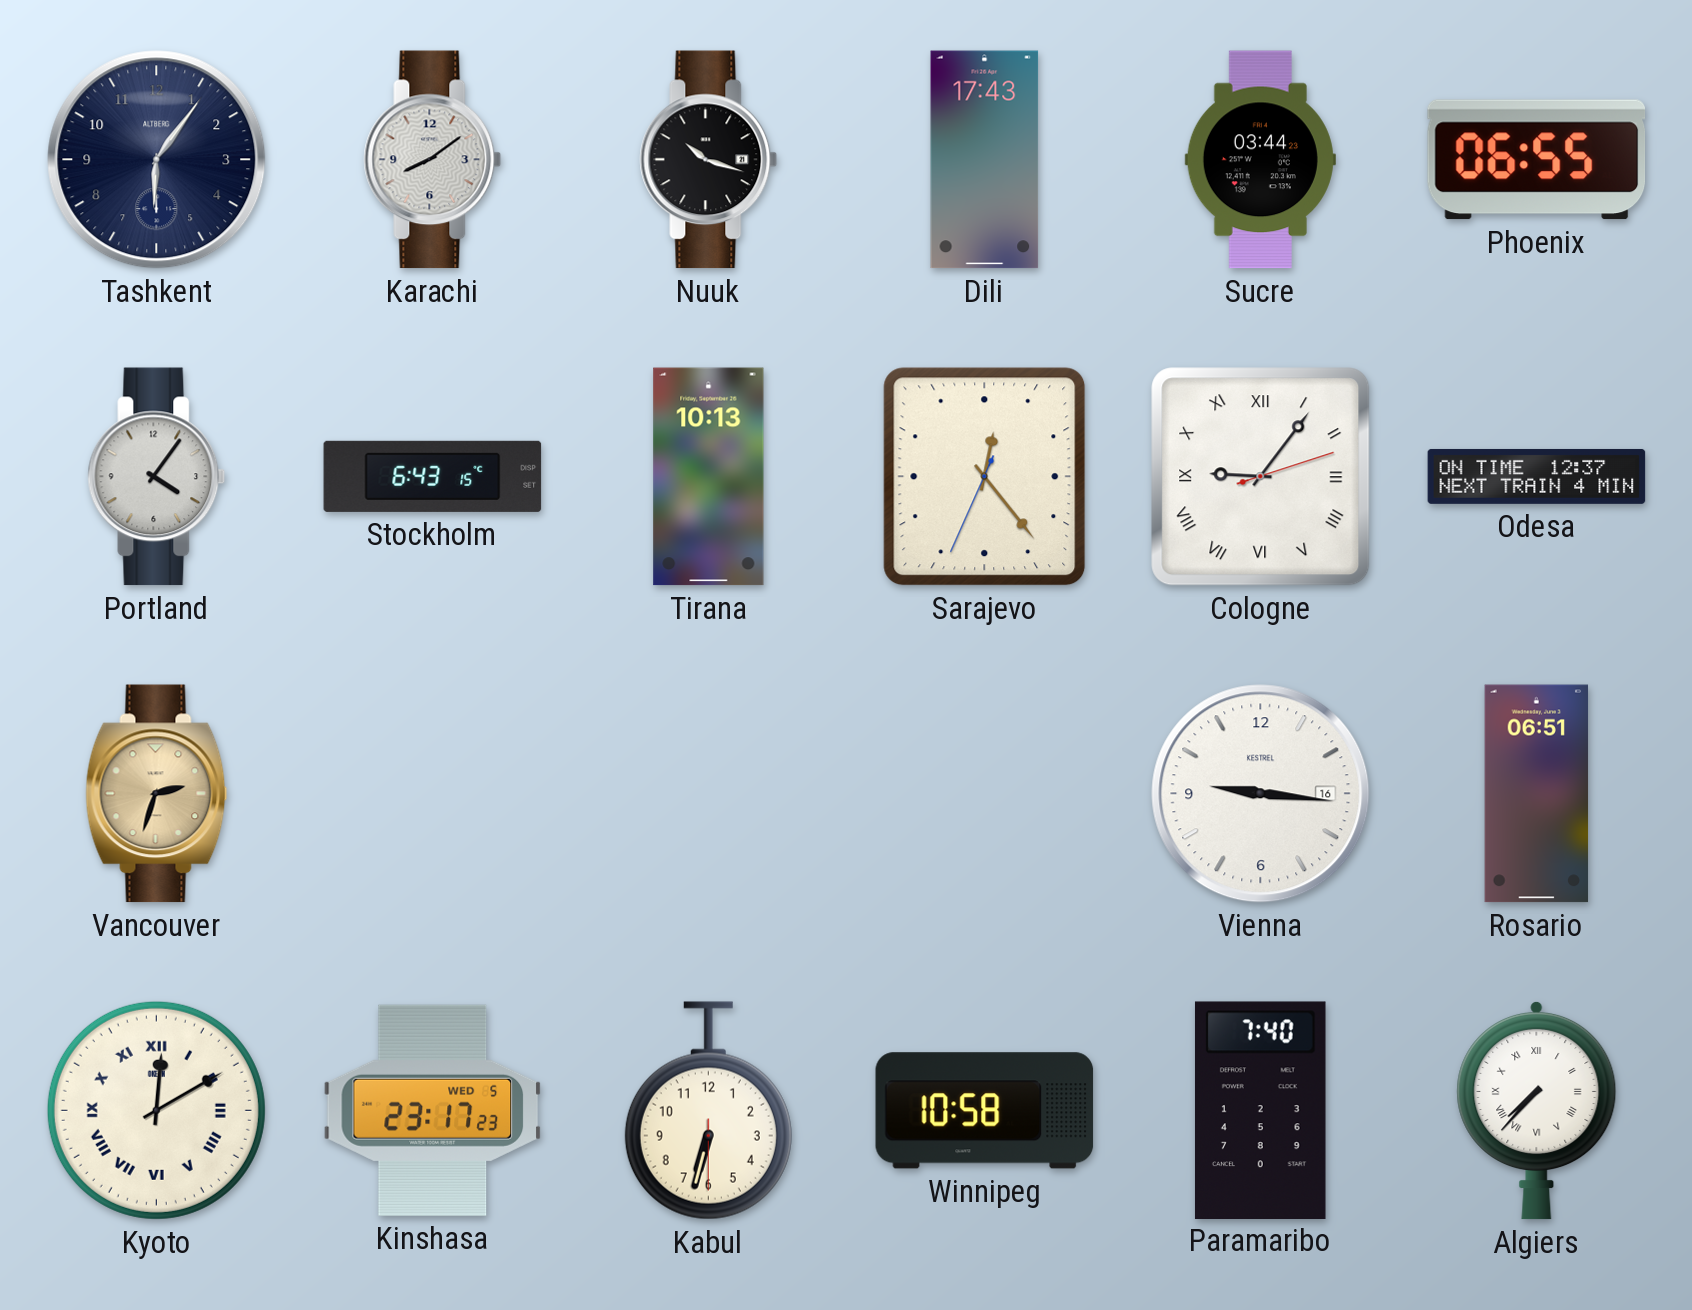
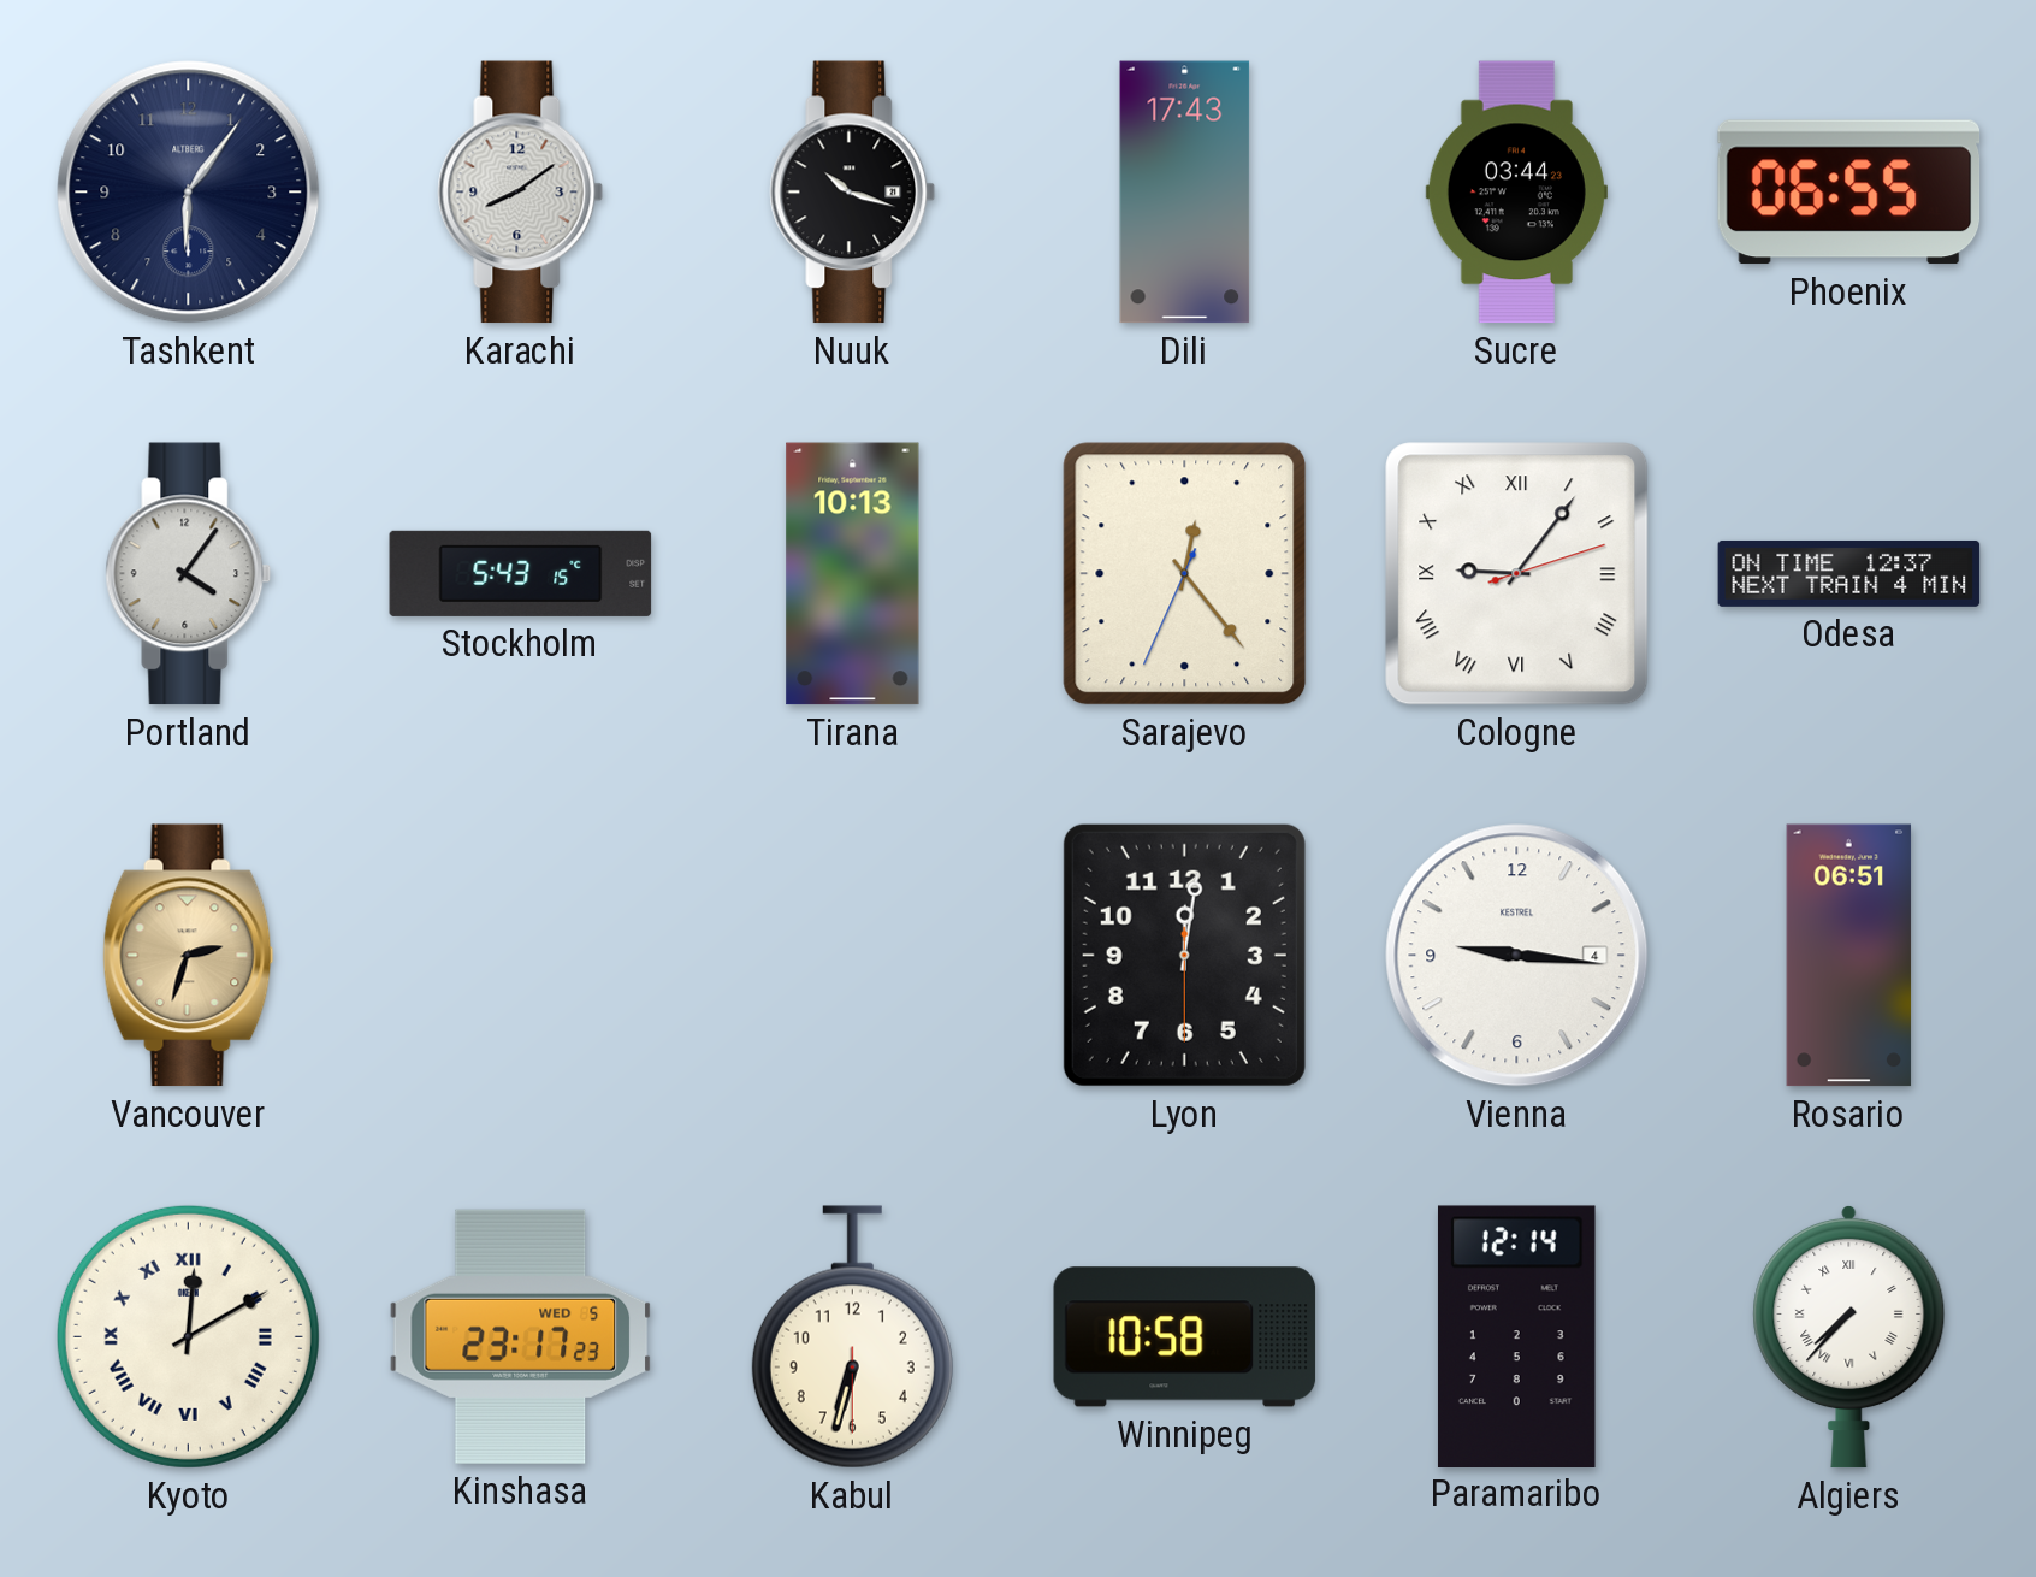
Stockholm: 6:43 -> 5:43 (521, 573)
Lyon: none -> 12:01 (1184, 955)
Vienna date: 16 -> 4 (1517, 956)
Paramaribo: 7:40 -> 12:14 (1516, 1336)
